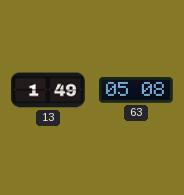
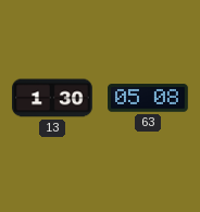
13: 1:49 -> 1:30 (52, 98)
